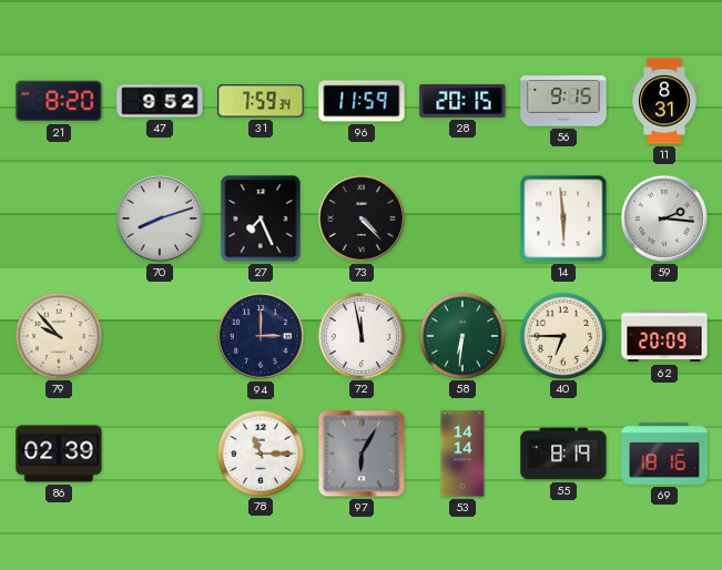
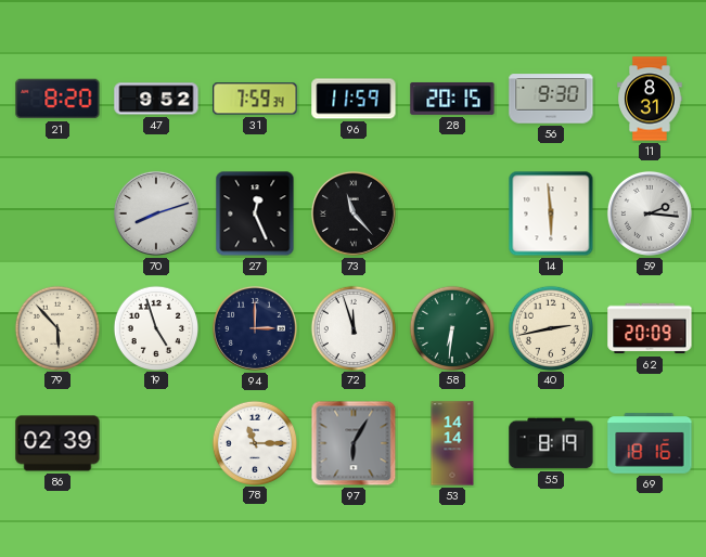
56: 9:15 -> 9:30 (551, 99)
27: 7:26 -> 12:26 (255, 213)
73: 4:23 -> 11:23 (354, 213)
79: 9:53 -> 5:53 (56, 327)
19: none -> 4:57 (155, 327)
72: 11:58 -> 11:57 (352, 327)
40: 6:45 -> 2:43 (550, 327)
